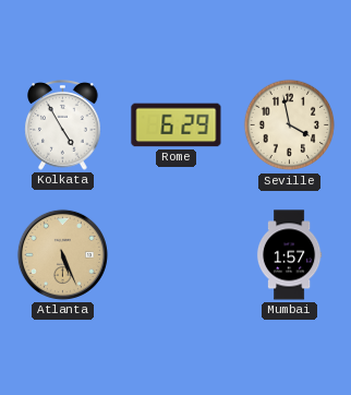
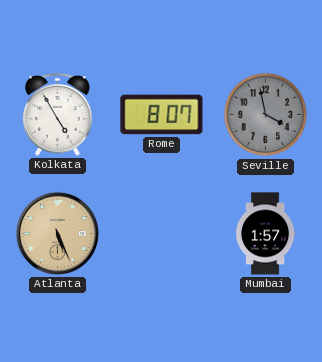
Rome: 6:29 -> 8:07 (162, 115)
Seville dial: cream -> grey (266, 115)
